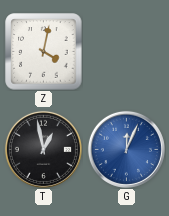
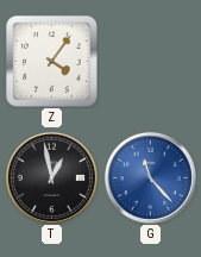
Z: 4:02 -> 4:06 (52, 62)
G: 12:04 -> 11:23 (150, 177)
